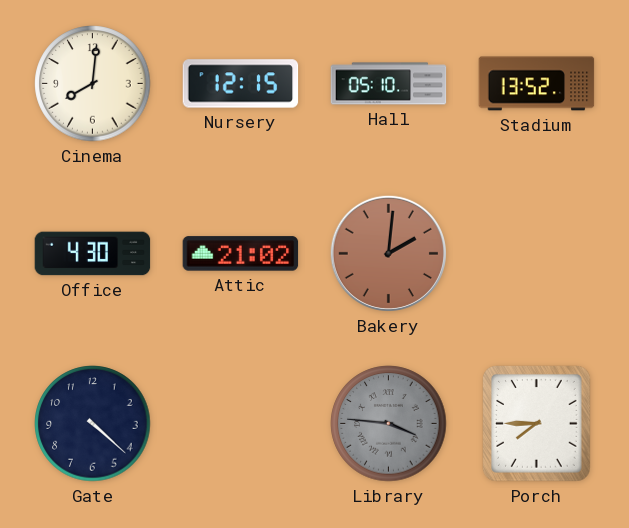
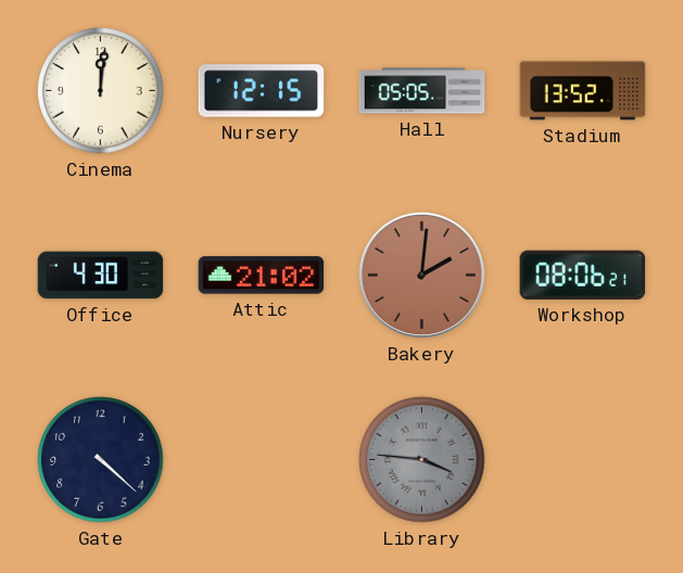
Cinema: 8:01 -> 12:01 (101, 91)
Hall: 05:10 -> 05:05 (422, 91)
Workshop: none -> 08:06 (583, 275)
Porch: 7:45 -> none (537, 424)
